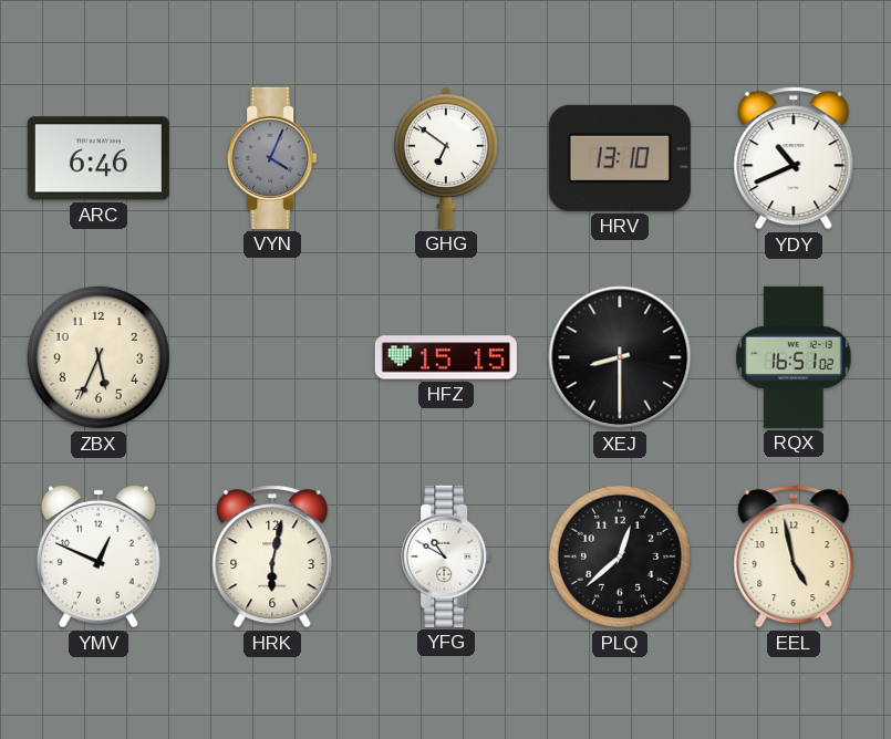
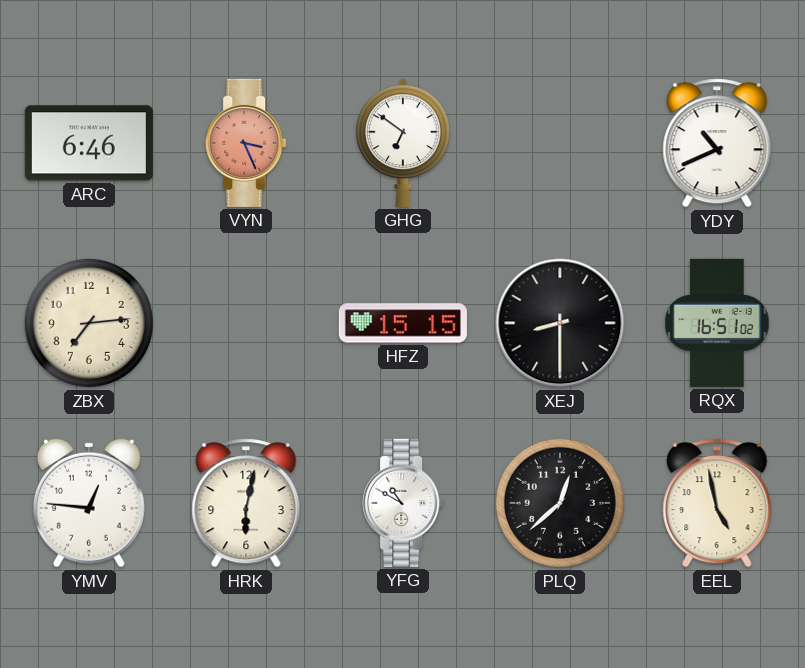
VYN: 4:04 -> 3:26 (246, 143)
VYN dial: grey -> salmon (246, 143)
HRV: 13:10 -> none (620, 158)
ZBX: 5:34 -> 7:14 (89, 323)
YMV: 12:49 -> 12:46 (89, 503)
